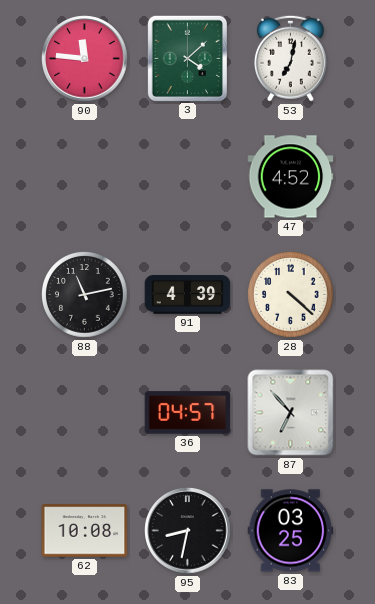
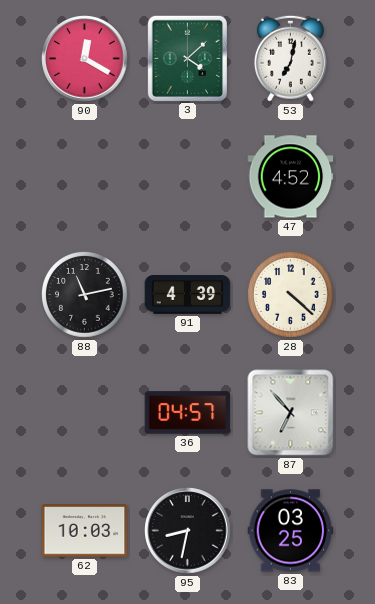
90: 11:46 -> 12:20 (85, 59)
62: 10:08 -> 10:03 (85, 531)
